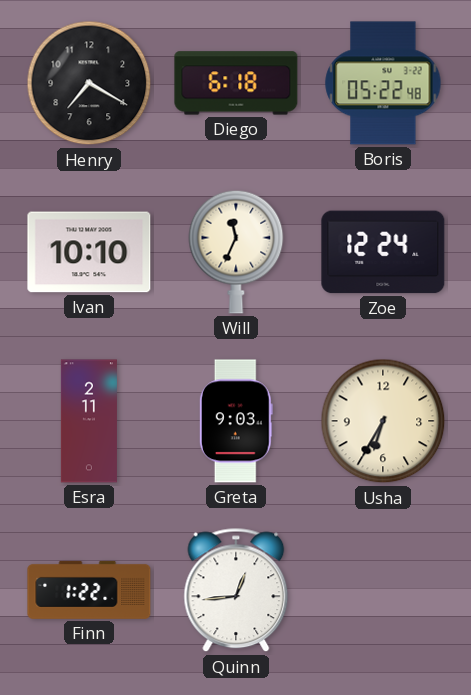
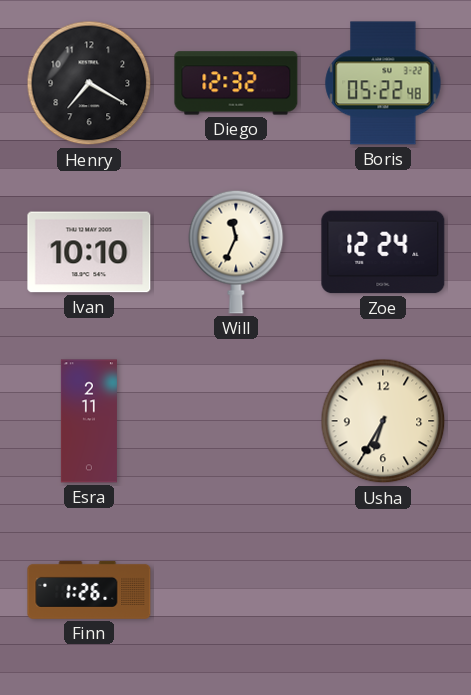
Diego: 6:18 -> 12:32 (236, 83)
Greta: 9:03 -> none (236, 421)
Finn: 1:22 -> 1:26 (89, 590)
Quinn: 12:44 -> none (236, 590)
